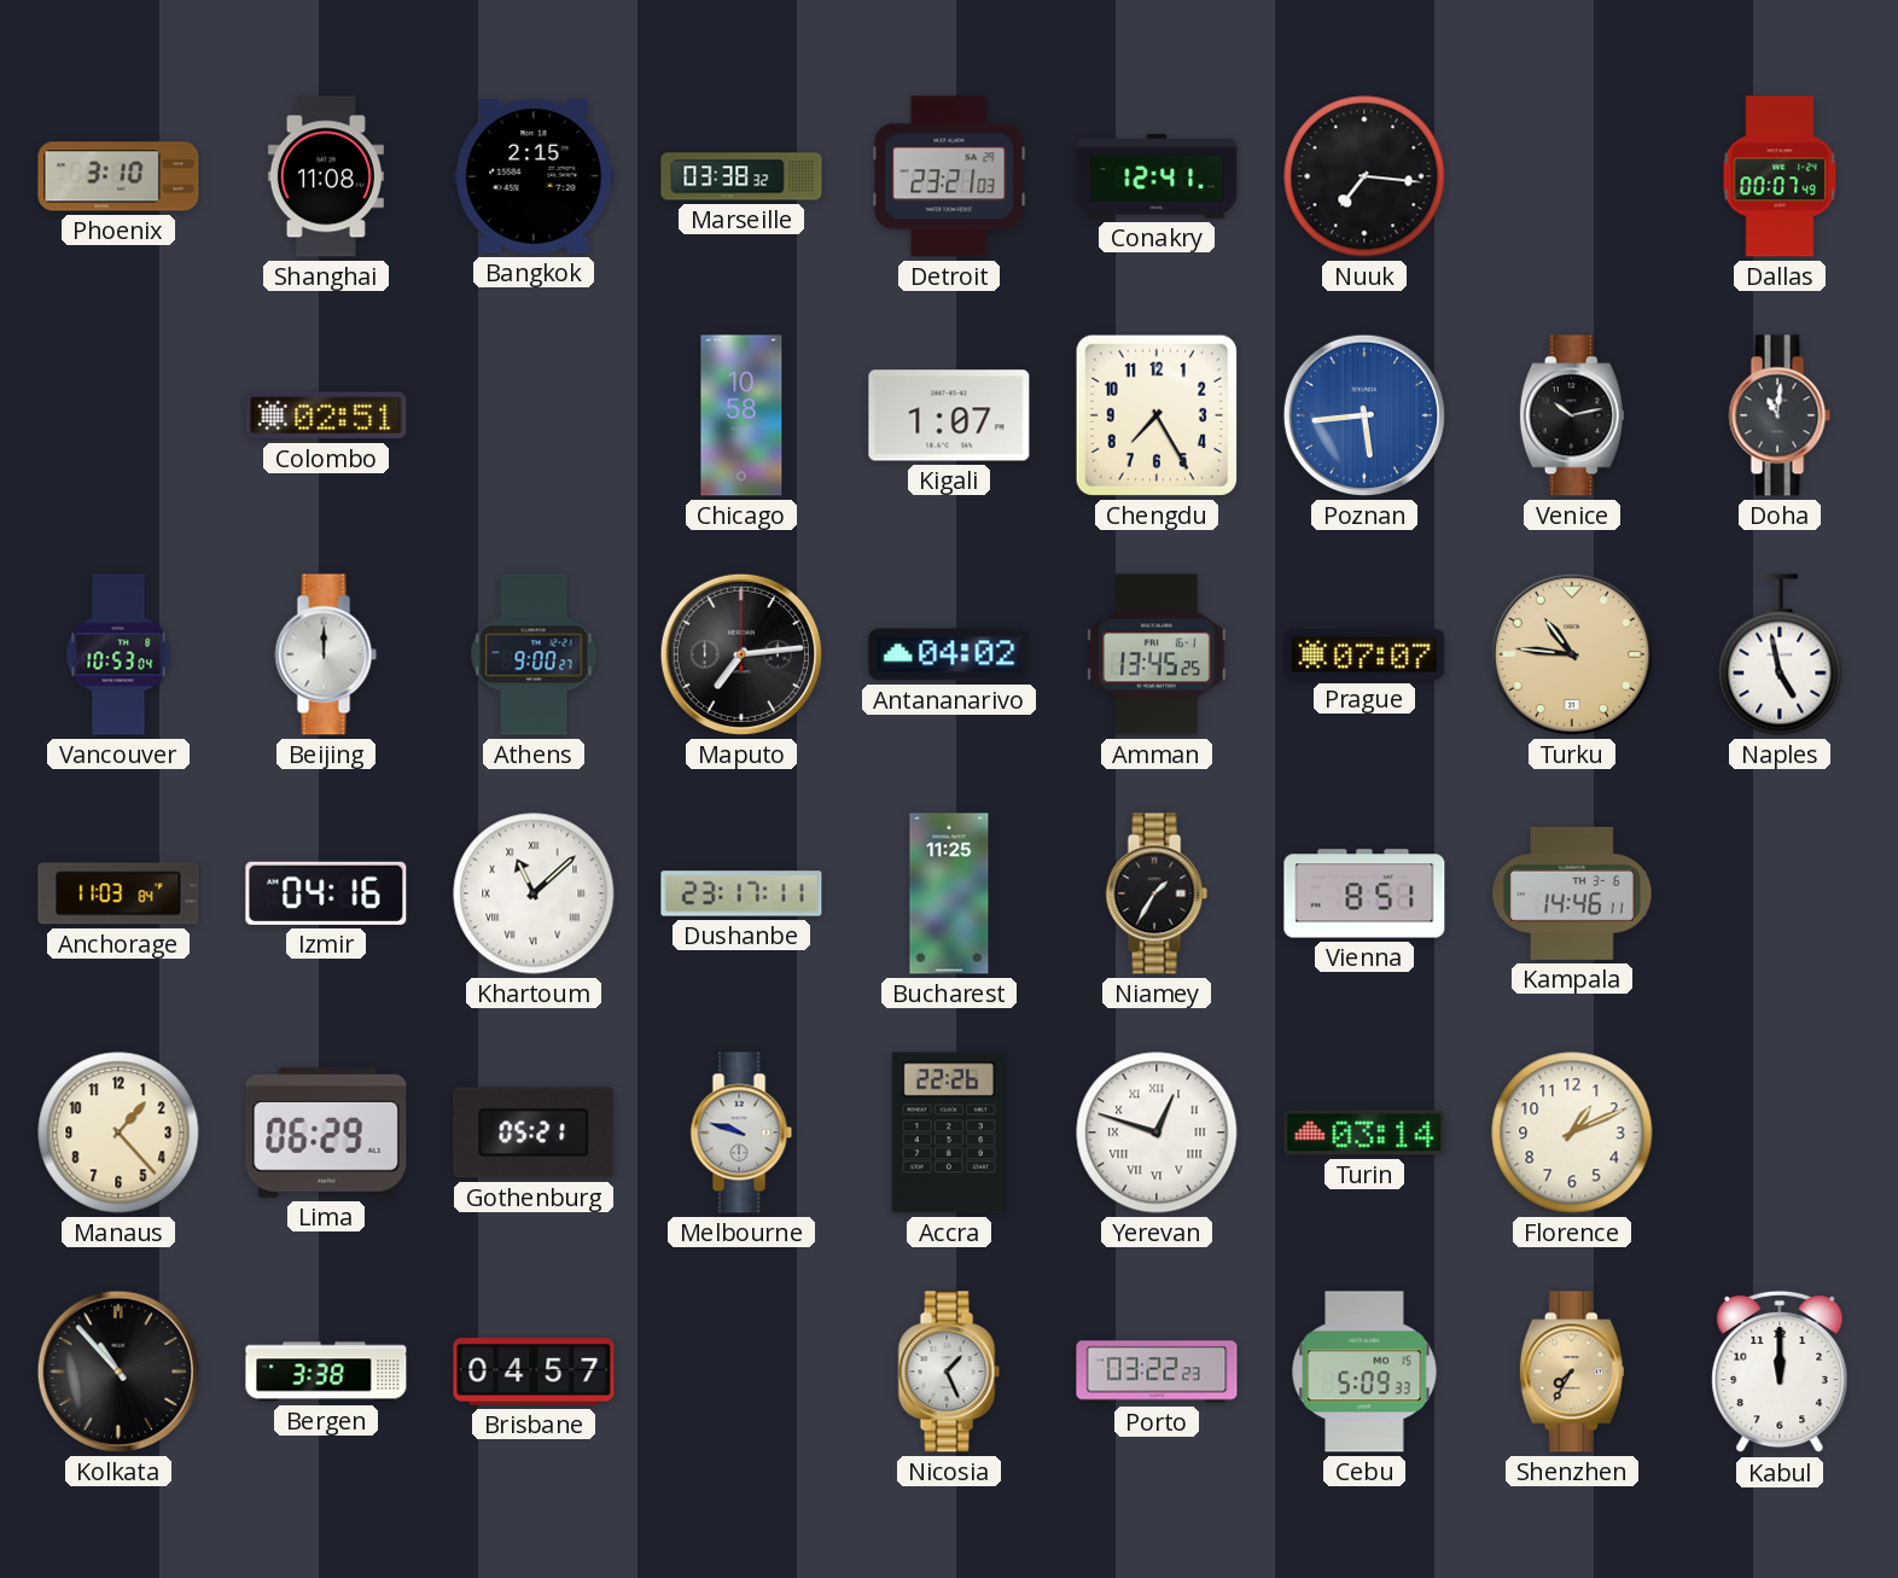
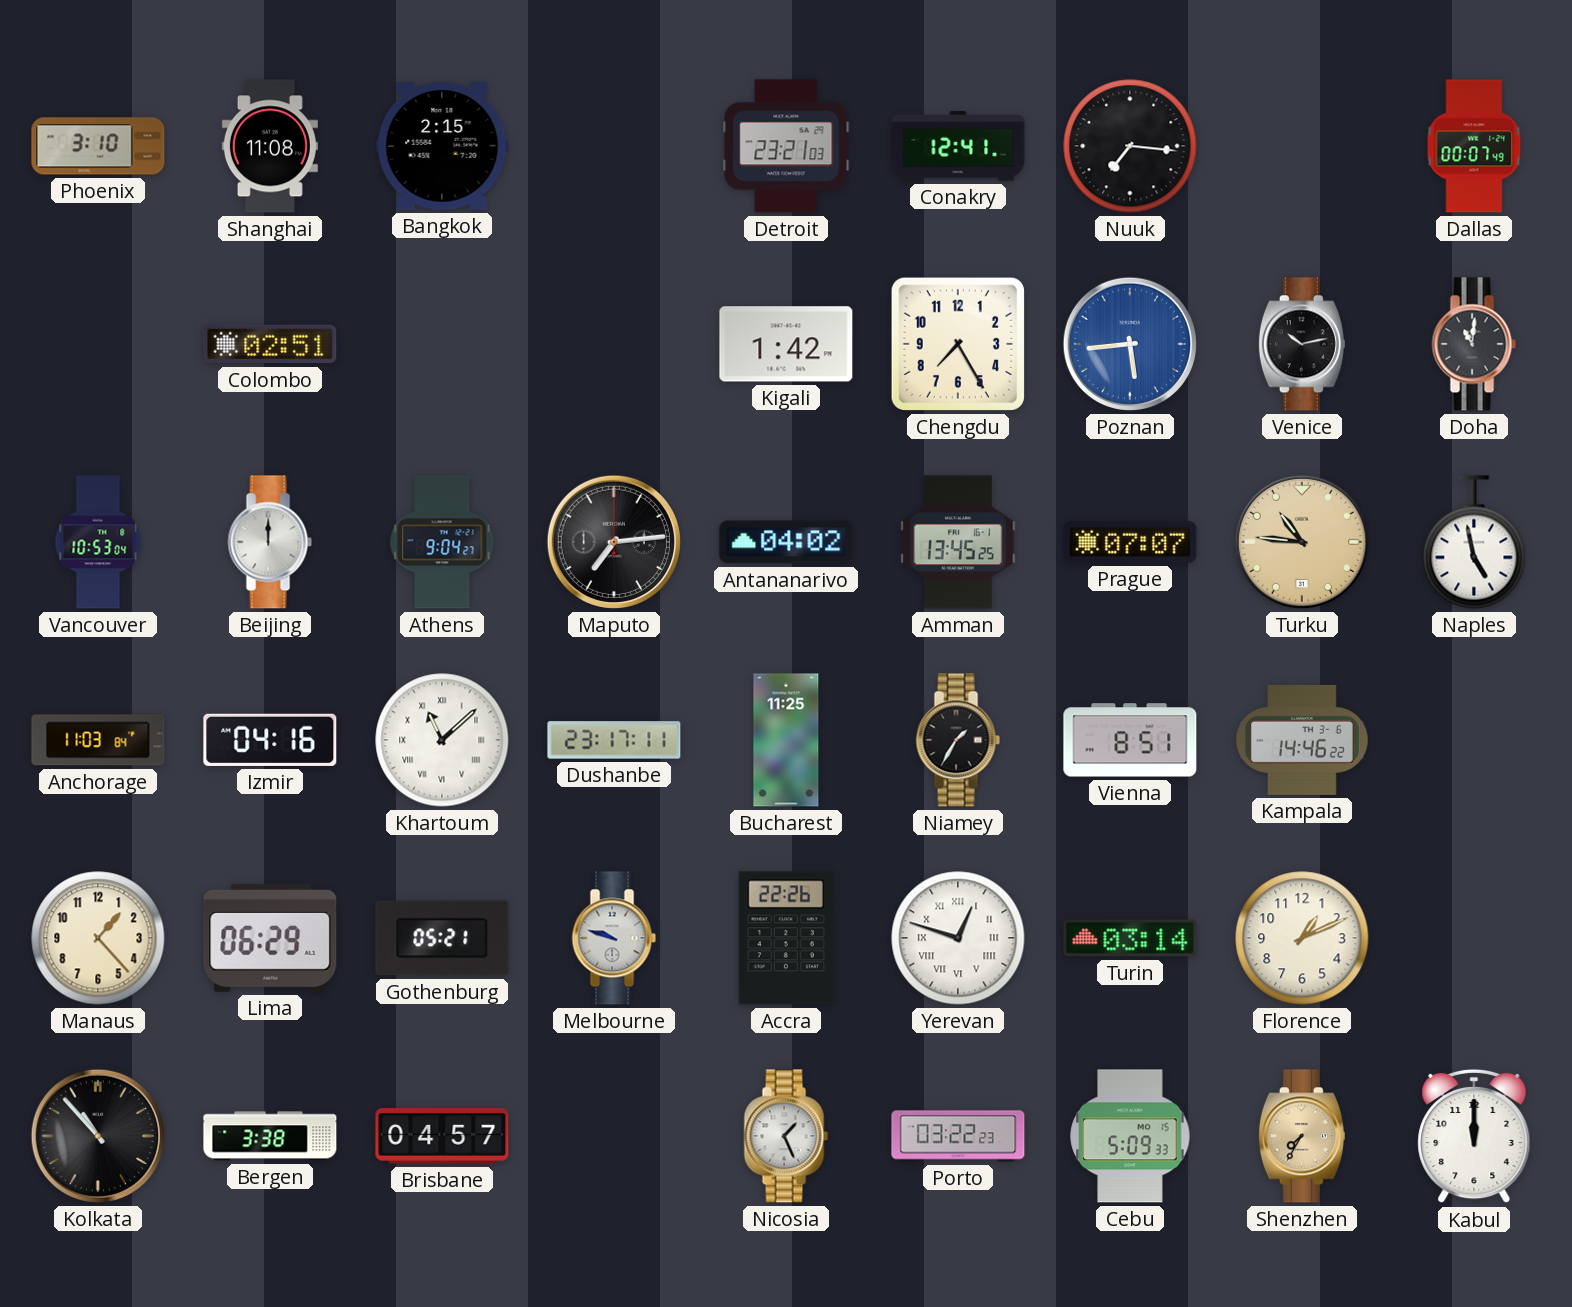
Marseille: 03:38 -> none (741, 176)
Chicago: 10:58 -> none (741, 415)
Kigali: 1:07 -> 1:42 (786, 344)
Athens: 9:00 -> 9:04 (442, 542)
Kampala: 14:46:11 -> 14:46:22 (1302, 740)
